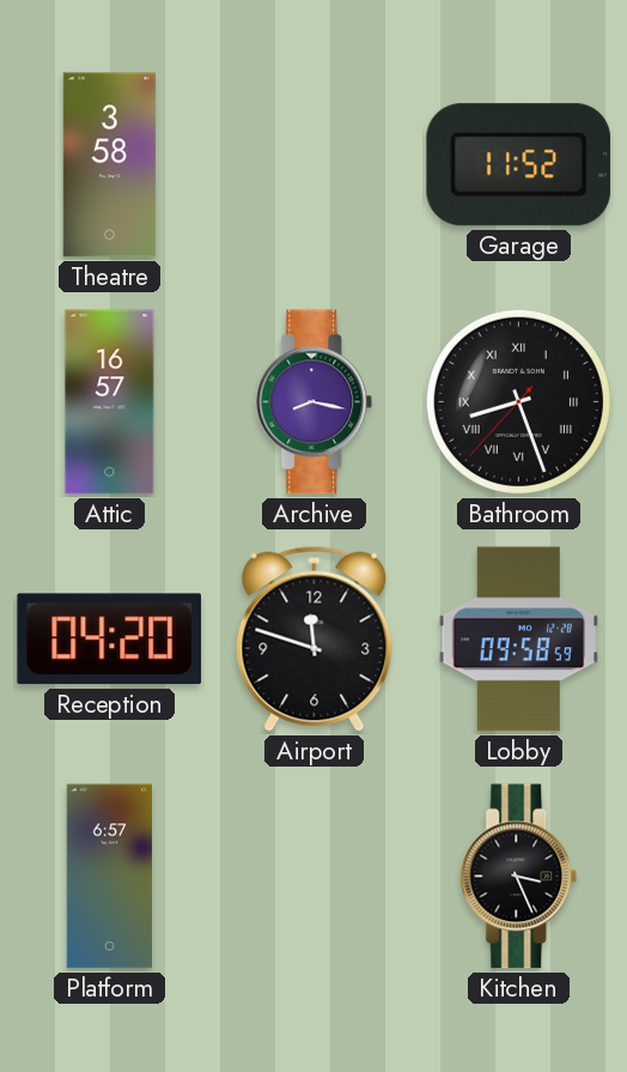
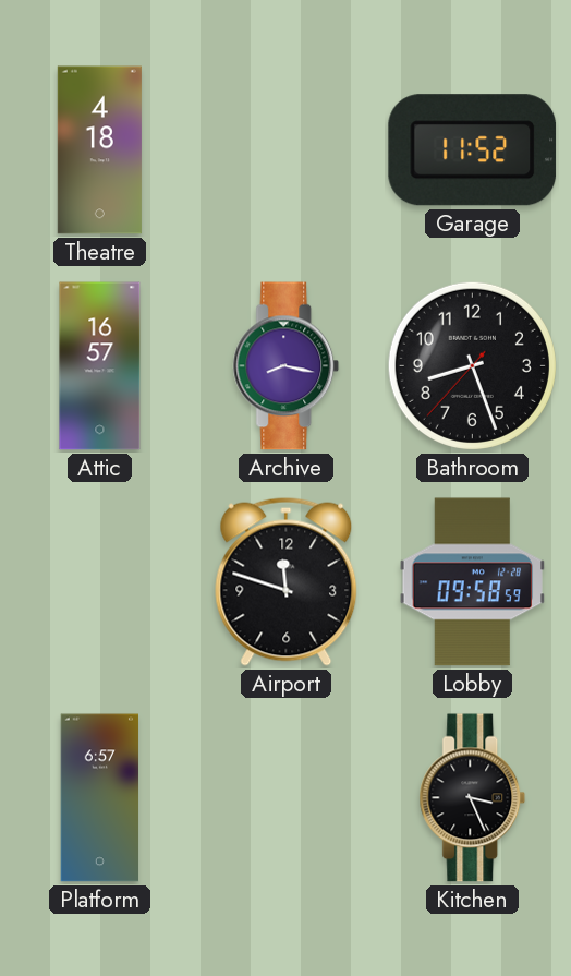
Theatre: 3:58 -> 4:18 (99, 150)
Bathroom numerals: Roman -> Arabic (472, 365)
Reception: 04:20 -> none (110, 640)
